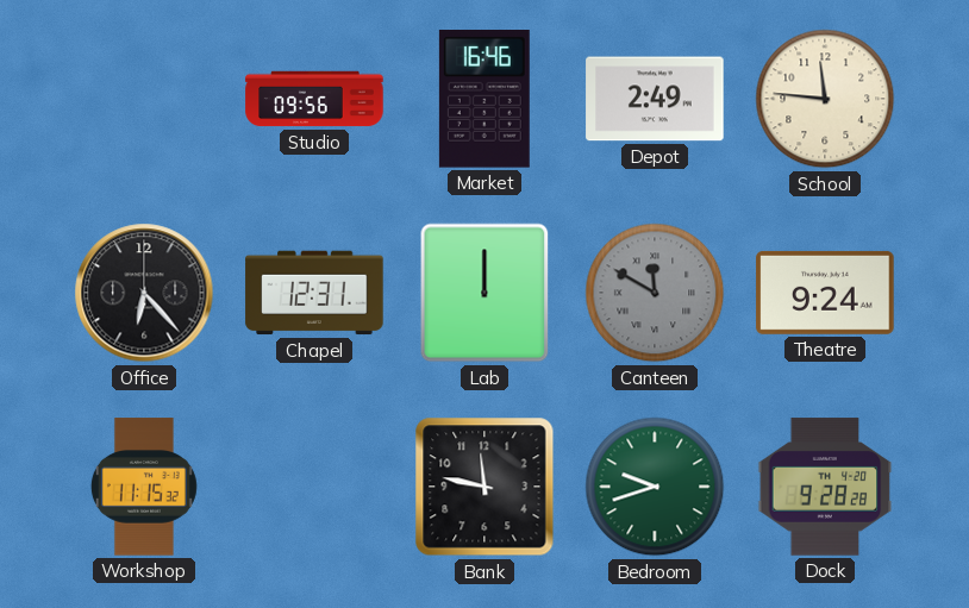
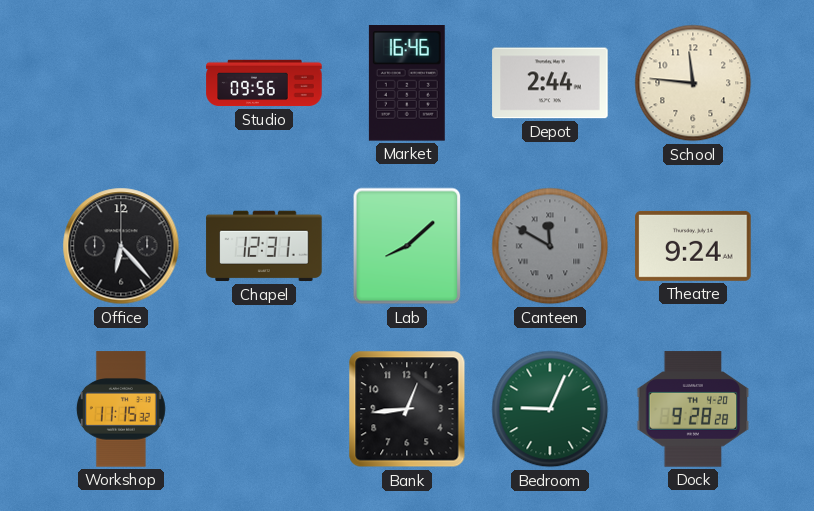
Depot: 2:49 -> 2:44 (550, 83)
Lab: 12:00 -> 8:08 (407, 246)
Bank: 11:47 -> 12:44 (407, 409)
Bedroom: 9:42 -> 9:04 (550, 409)
